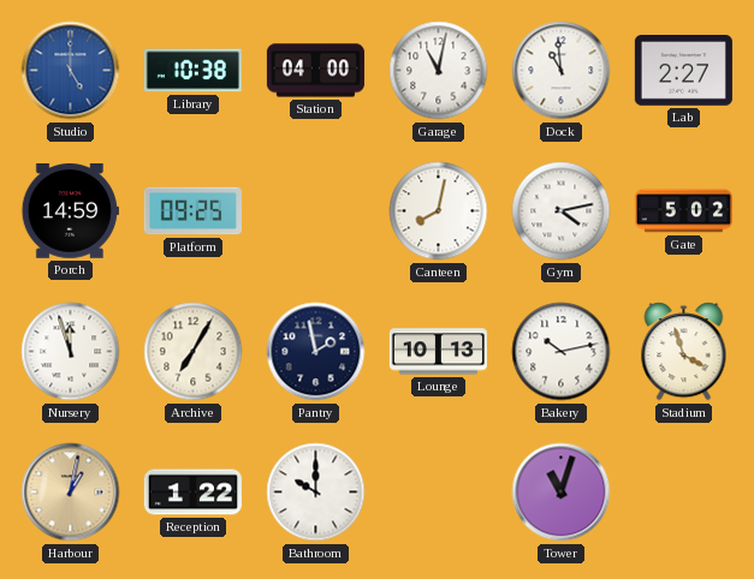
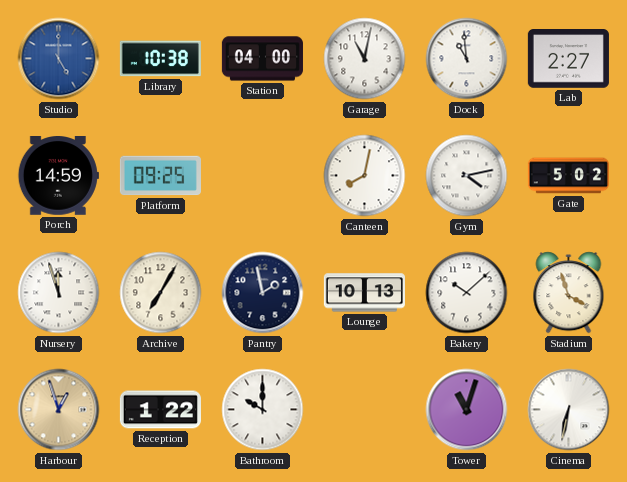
Bakery: 10:13 -> 10:08 (467, 293)
Harbour: 1:02 -> 12:57 (59, 410)
Cinema: none -> 6:32 (569, 410)
